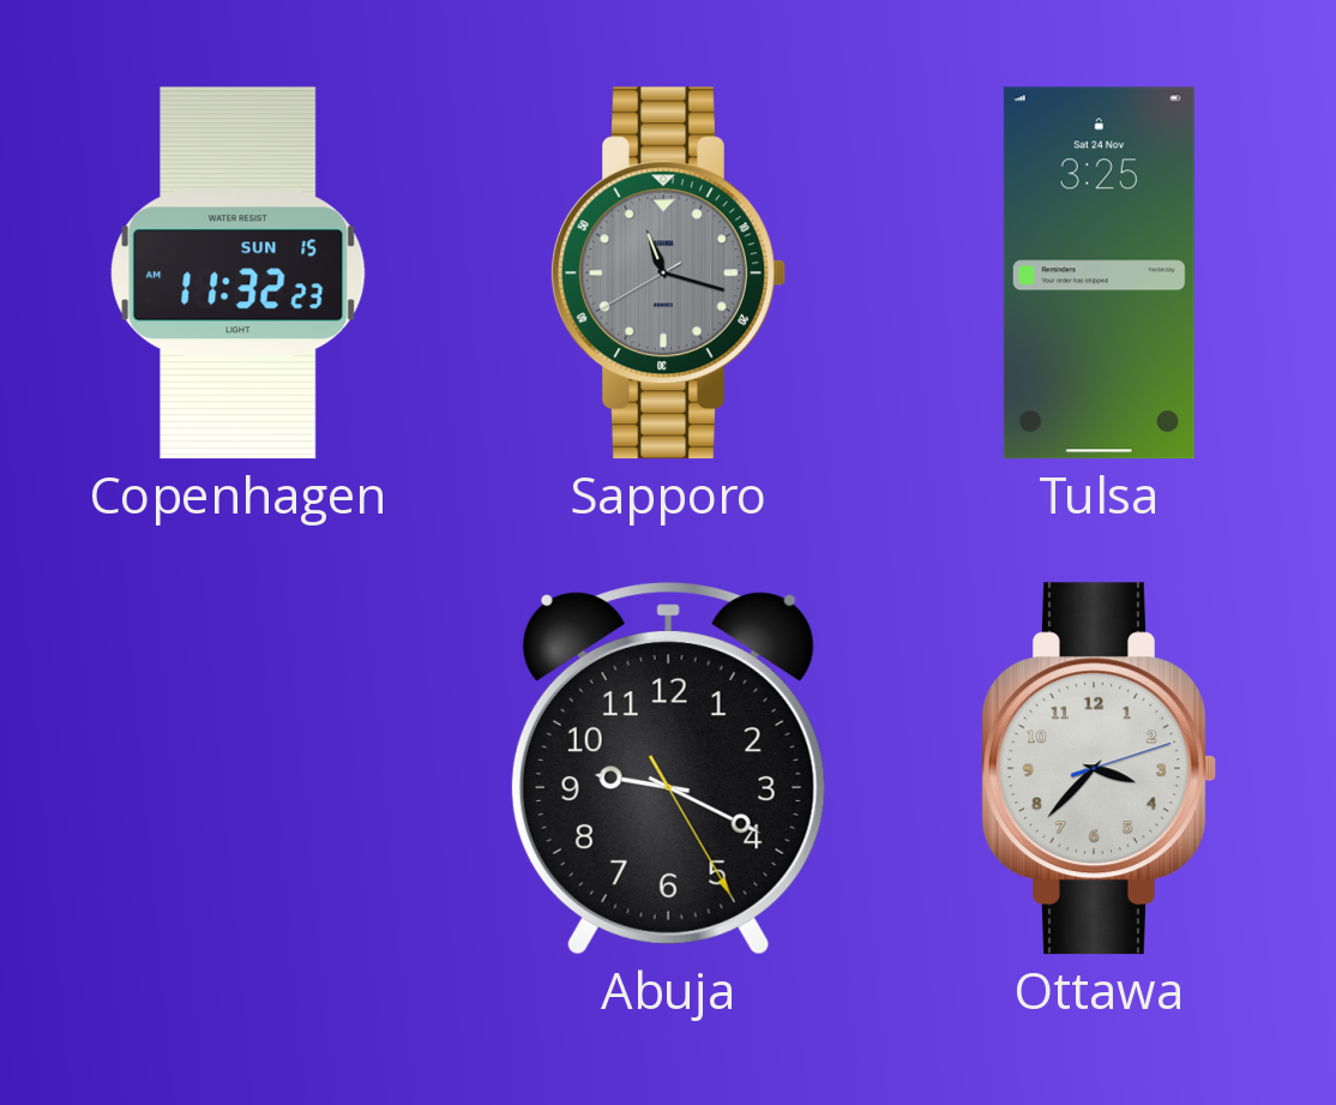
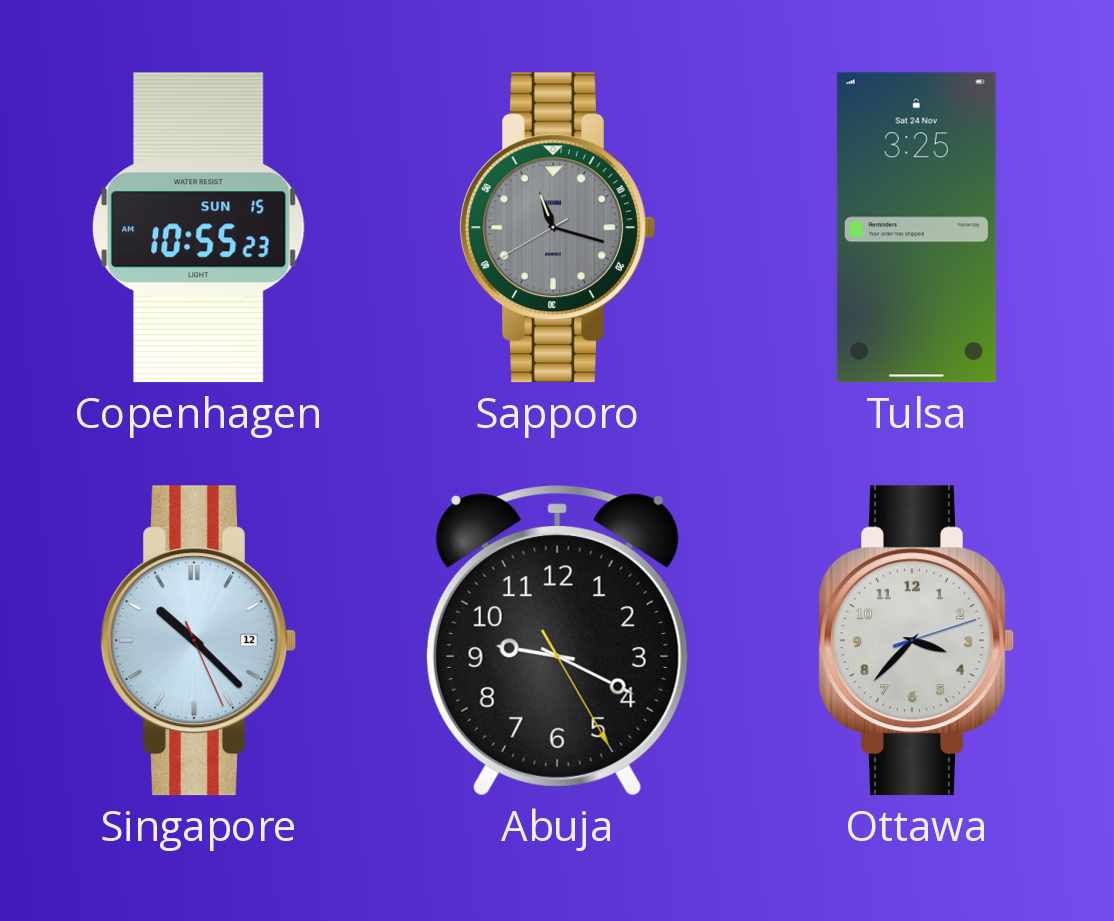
Copenhagen: 11:32 -> 10:55 (199, 228)
Singapore: none -> 10:22 (198, 641)
